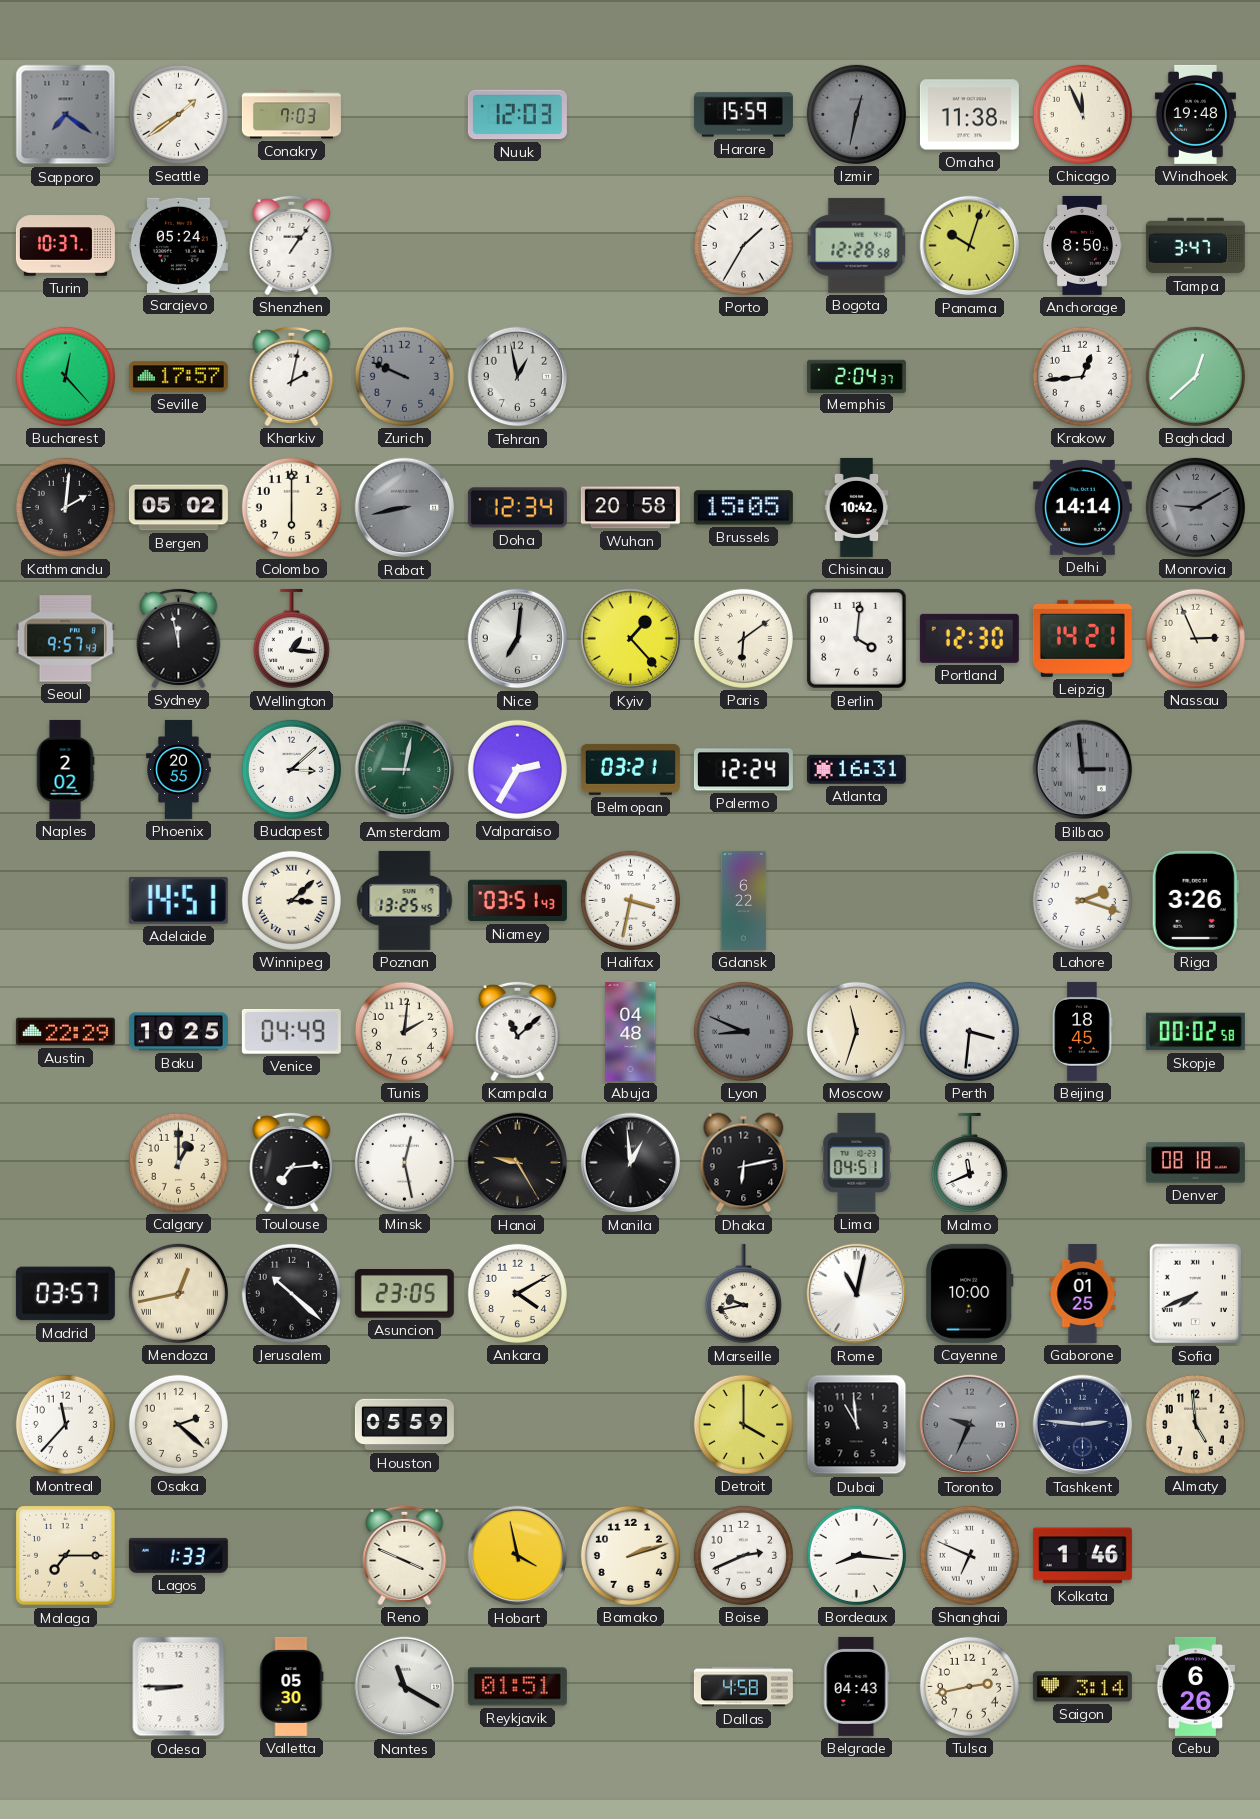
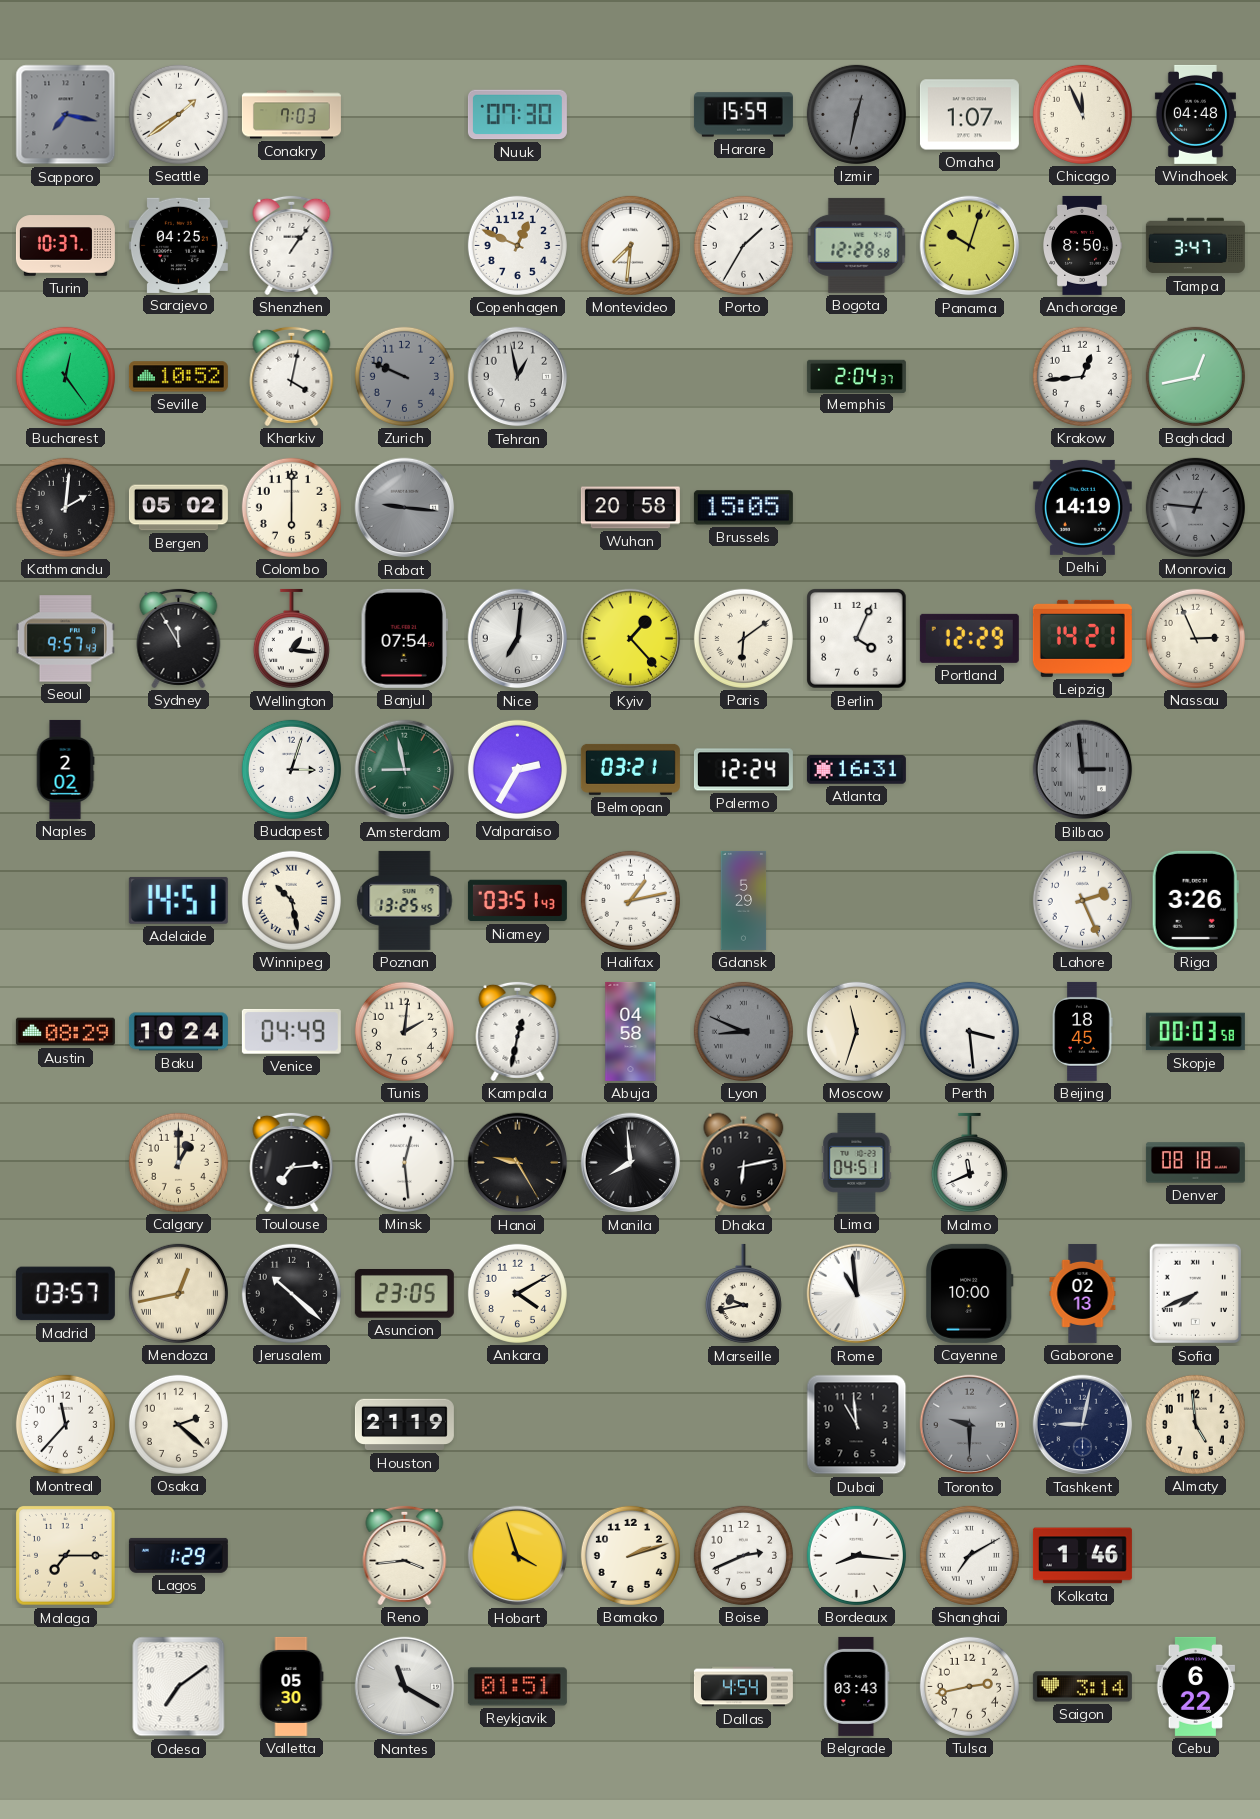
Sapporo: 7:21 -> 7:17 (66, 115)
Nuuk: 12:03 -> 07:30 (517, 115)
Omaha: 11:38 -> 1:07 (969, 115)
Windhoek: 19:48 -> 04:48 (1195, 114)
Sarajevo: 05:24 -> 04:25 (178, 245)
Copenhagen: none -> 12:49 (517, 245)
Montevideo: none -> 7:31 (630, 245)
Bucharest: 12:23 -> 12:24 (65, 376)
Seville: 17:57 -> 10:52 (178, 377)
Kharkiv: 2:02 -> 4:02 (292, 376)
Baghdad: 12:38 -> 12:43 (1195, 376)
Rabat: 8:43 -> 9:16 (405, 508)
Doha: 12:34 -> none (517, 508)
Chisinau: 10:42 -> none (857, 507)
Delhi: 14:14 -> 14:19 (1082, 507)
Monrovia: 9:10 -> 12:46 (1195, 507)
Sydney: 11:58 -> 11:55 (179, 638)
Banjul: none -> 07:54 (404, 638)
Berlin: 4:01 -> 4:04 (857, 639)
Portland: 12:30 -> 12:29 (969, 638)
Phoenix: 20:55 -> none (179, 769)
Budapest: 3:08 -> 3:03 (291, 769)
Amsterdam: 9:02 -> 8:58 (405, 770)
Winnipeg: 3:08 -> 10:28 (291, 900)
Halifax: 3:32 -> 1:13 (630, 900)
Gdansk: 6:22 -> 5:29 (744, 900)
Lahore: 2:18 -> 2:26 (1082, 900)
Austin: 22:29 -> 08:29 (65, 1032)
Baku: 10:25 -> 10:24 (178, 1032)
Kampala: 11:08 -> 12:32 (518, 1031)
Abuja: 04:48 -> 04:58 (631, 1031)
Perth: 3:31 -> 3:29 (969, 1031)
Skopje: 00:02 -> 00:03 (1195, 1032)
Minsk: 12:28 -> 12:29 (404, 1162)
Manila: 12:59 -> 7:59 (631, 1163)
Rome: 11:02 -> 10:59 (857, 1294)
Gaborone: 01:25 -> 02:13 (1083, 1293)
Houston: 05:59 -> 21:19 (404, 1425)
Detroit: 4:00 -> none (743, 1424)
Toronto: 9:34 -> 9:30 (970, 1425)
Tashkent: 2:46 -> 9:02 (1083, 1425)
Lagos: 1:33 -> 1:29 (178, 1555)
Reno: 3:49 -> 3:44 (405, 1555)
Hobart: 3:58 -> 3:57 (518, 1556)
Shanghai: 6:49 -> 7:10 (969, 1555)
Odesa: 8:45 -> 7:09 (179, 1687)
Dallas: 4:58 -> 4:54 (743, 1687)
Belgrade: 04:43 -> 03:43 (857, 1686)
Cebu: 6:26 -> 6:22 (1196, 1686)
